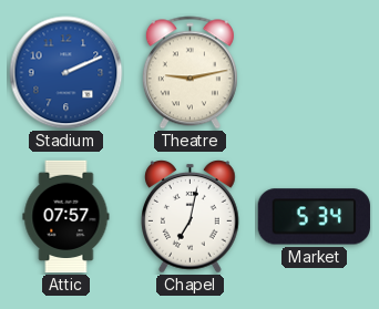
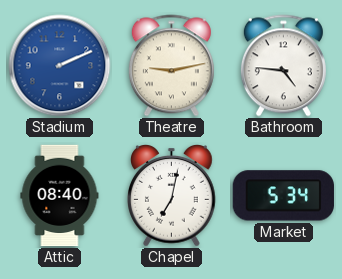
Bathroom: none -> 4:46 (283, 66)
Attic: 07:57 -> 08:40 (60, 196)
